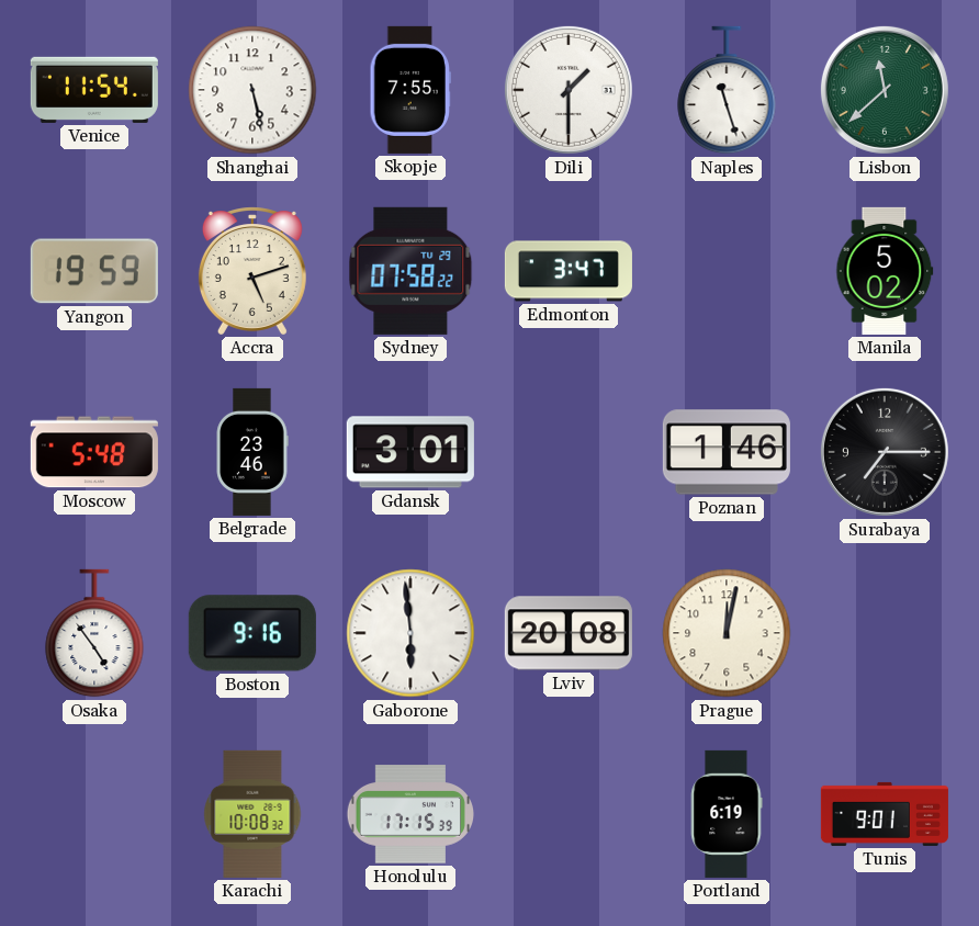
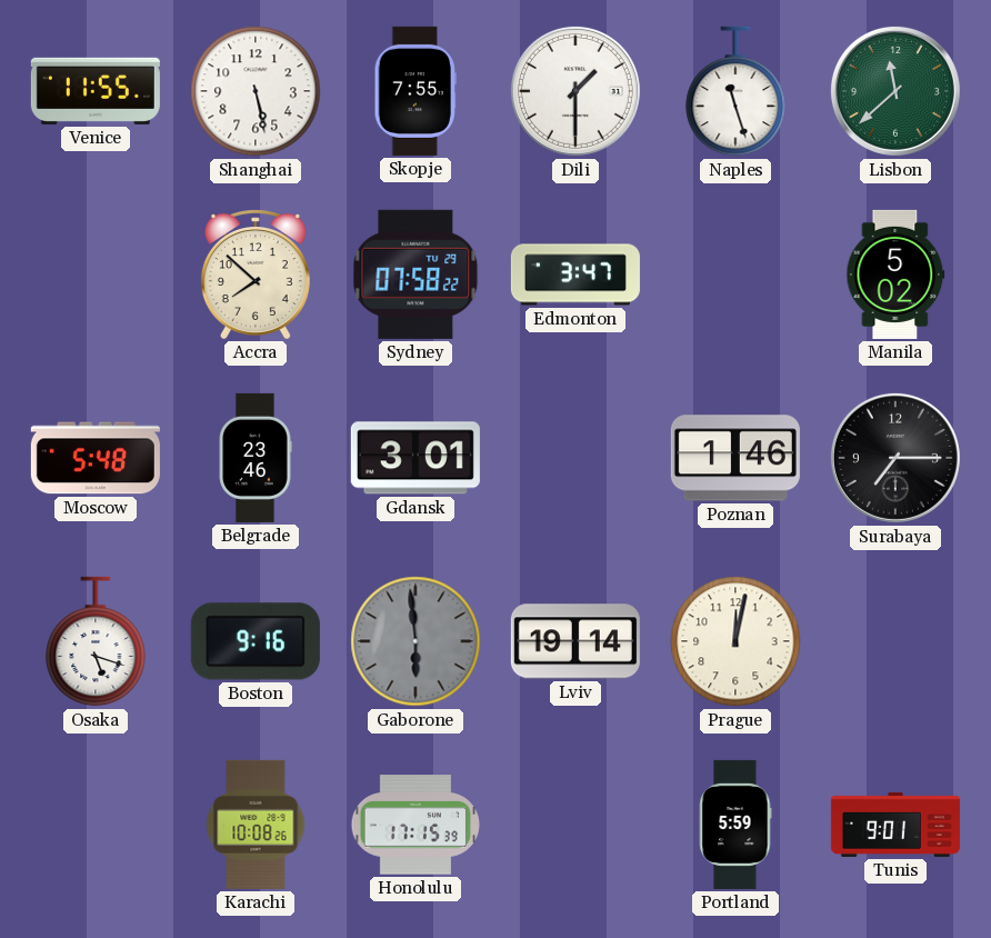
Venice: 11:54 -> 11:55 (96, 91)
Yangon: 19:59 -> none (94, 271)
Accra: 5:12 -> 7:52 (256, 275)
Osaka: 4:54 -> 5:18 (96, 641)
Gaborone dial: white -> grey (416, 641)
Lviv: 20:08 -> 19:14 (575, 641)
Karachi: 10:08:32 -> 10:08:26 (256, 825)
Portland: 6:19 -> 5:59 (735, 825)
